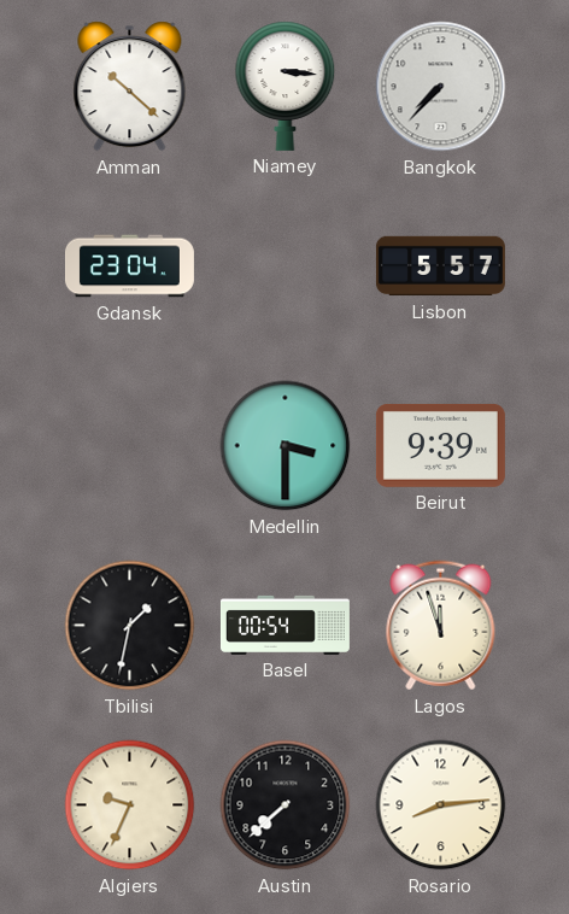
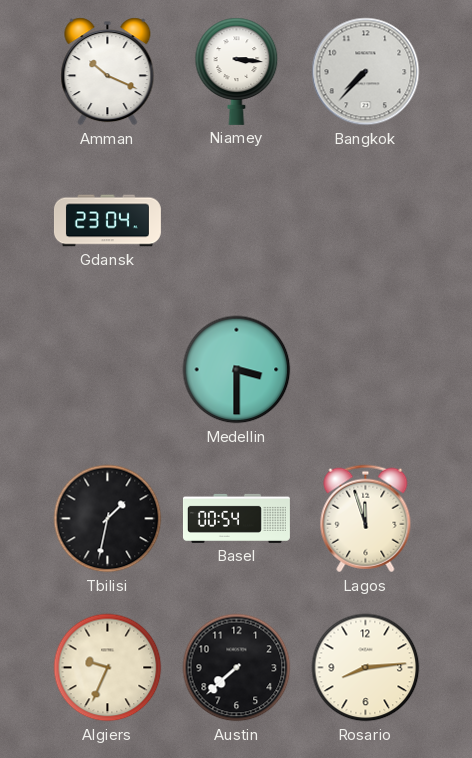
Amman: 10:22 -> 10:19 (108, 72)
Lisbon: 5:57 -> none (440, 266)
Beirut: 9:39 -> none (440, 445)
